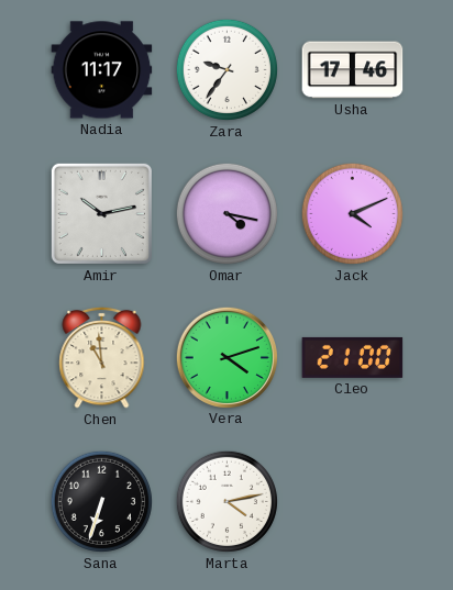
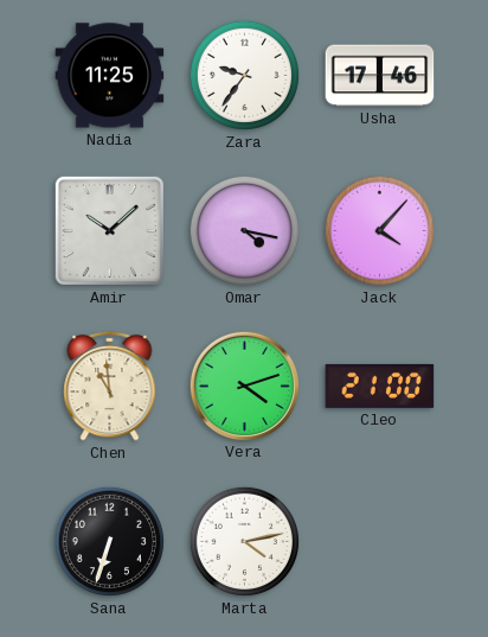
Nadia: 11:17 -> 11:25 (110, 76)
Amir: 10:13 -> 10:08 (109, 230)
Jack: 4:11 -> 4:07 (379, 230)
